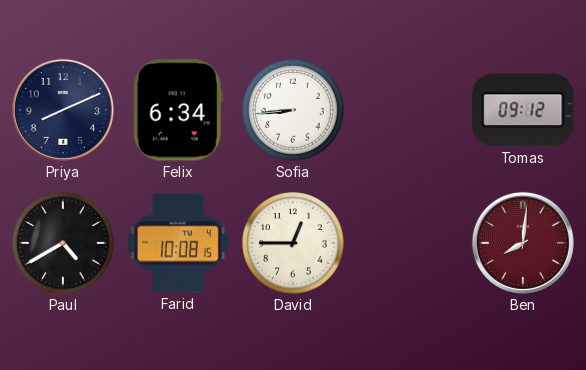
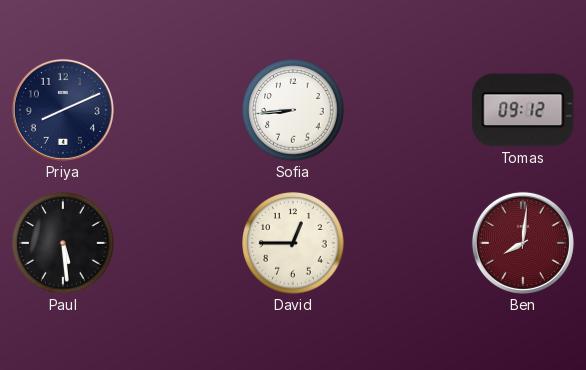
Felix: 6:34 -> none (178, 110)
Paul: 4:40 -> 5:29 (63, 243)
Farid: 10:08 -> none (178, 243)
